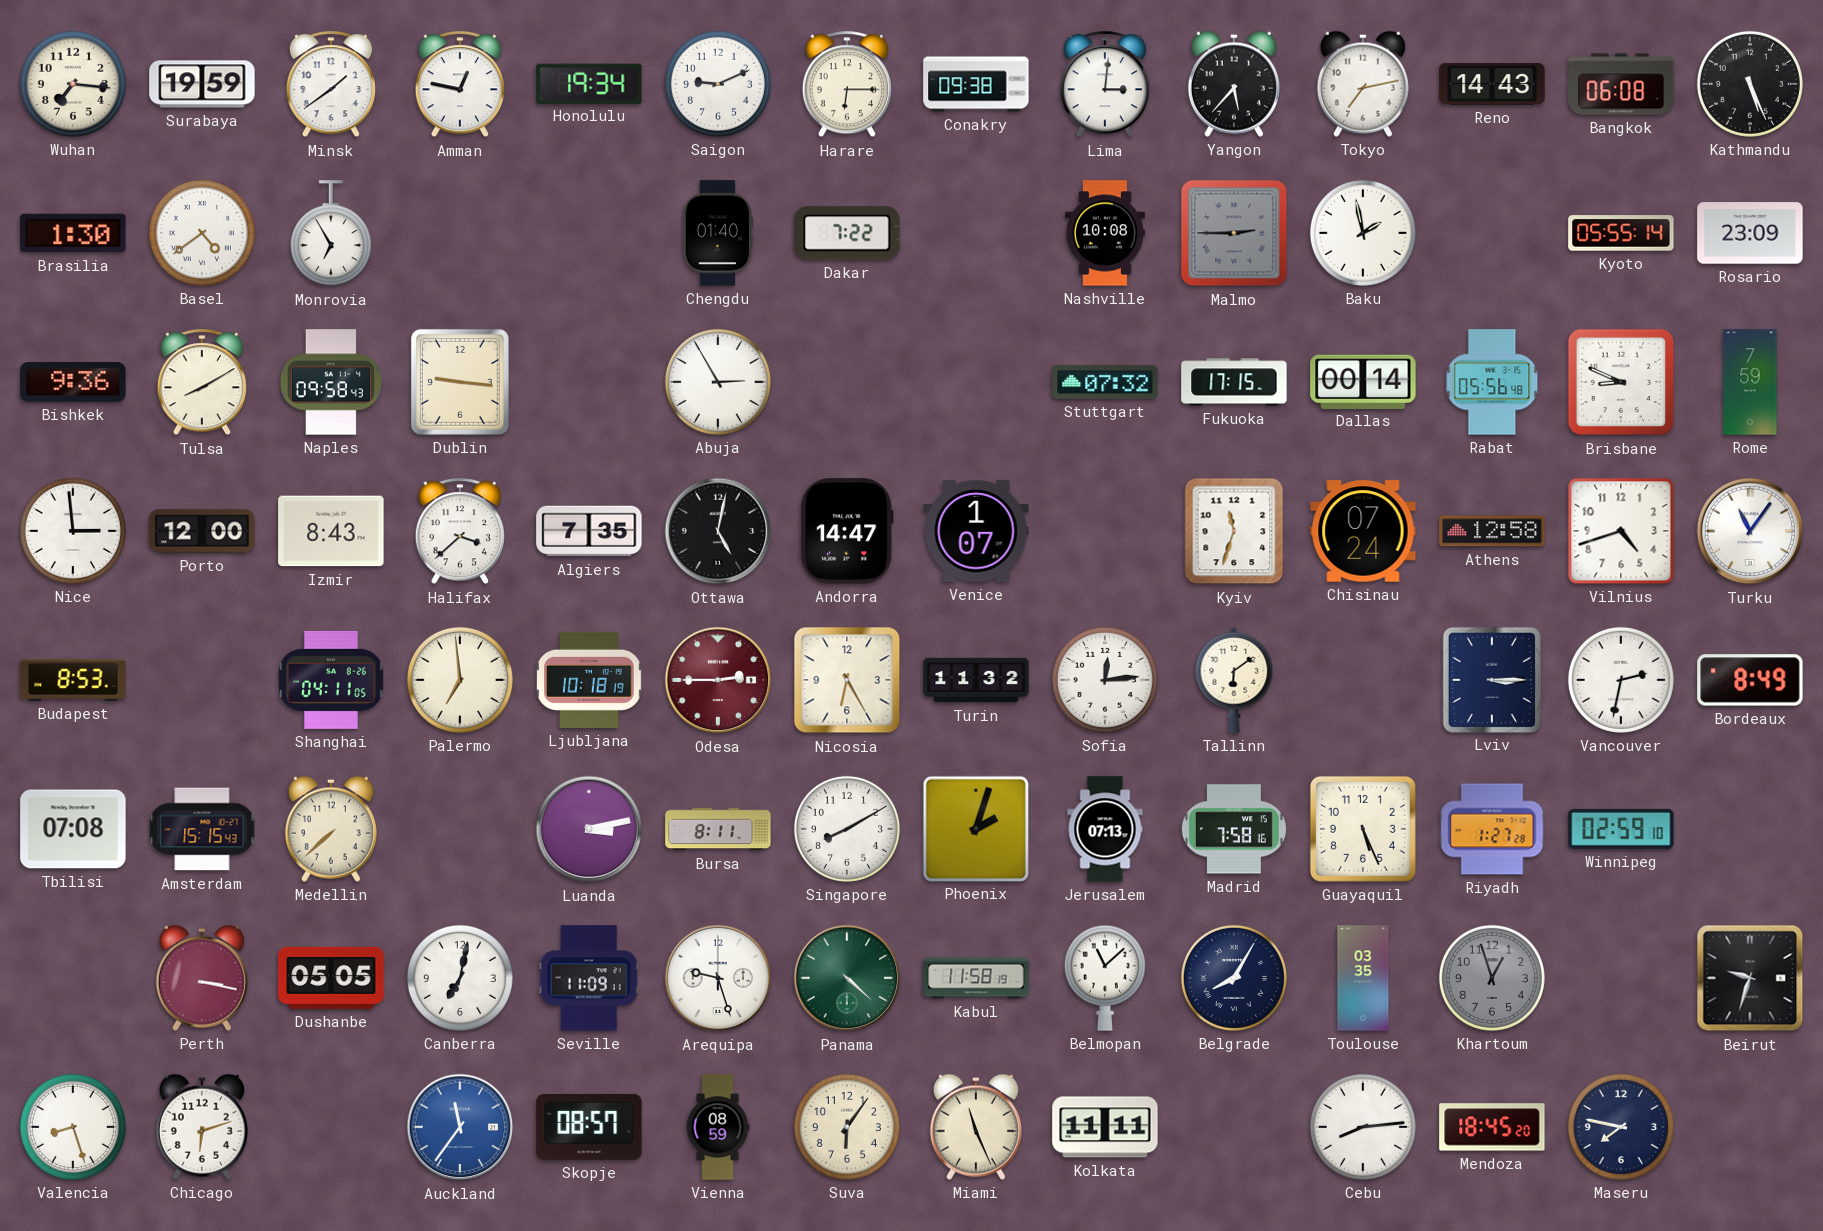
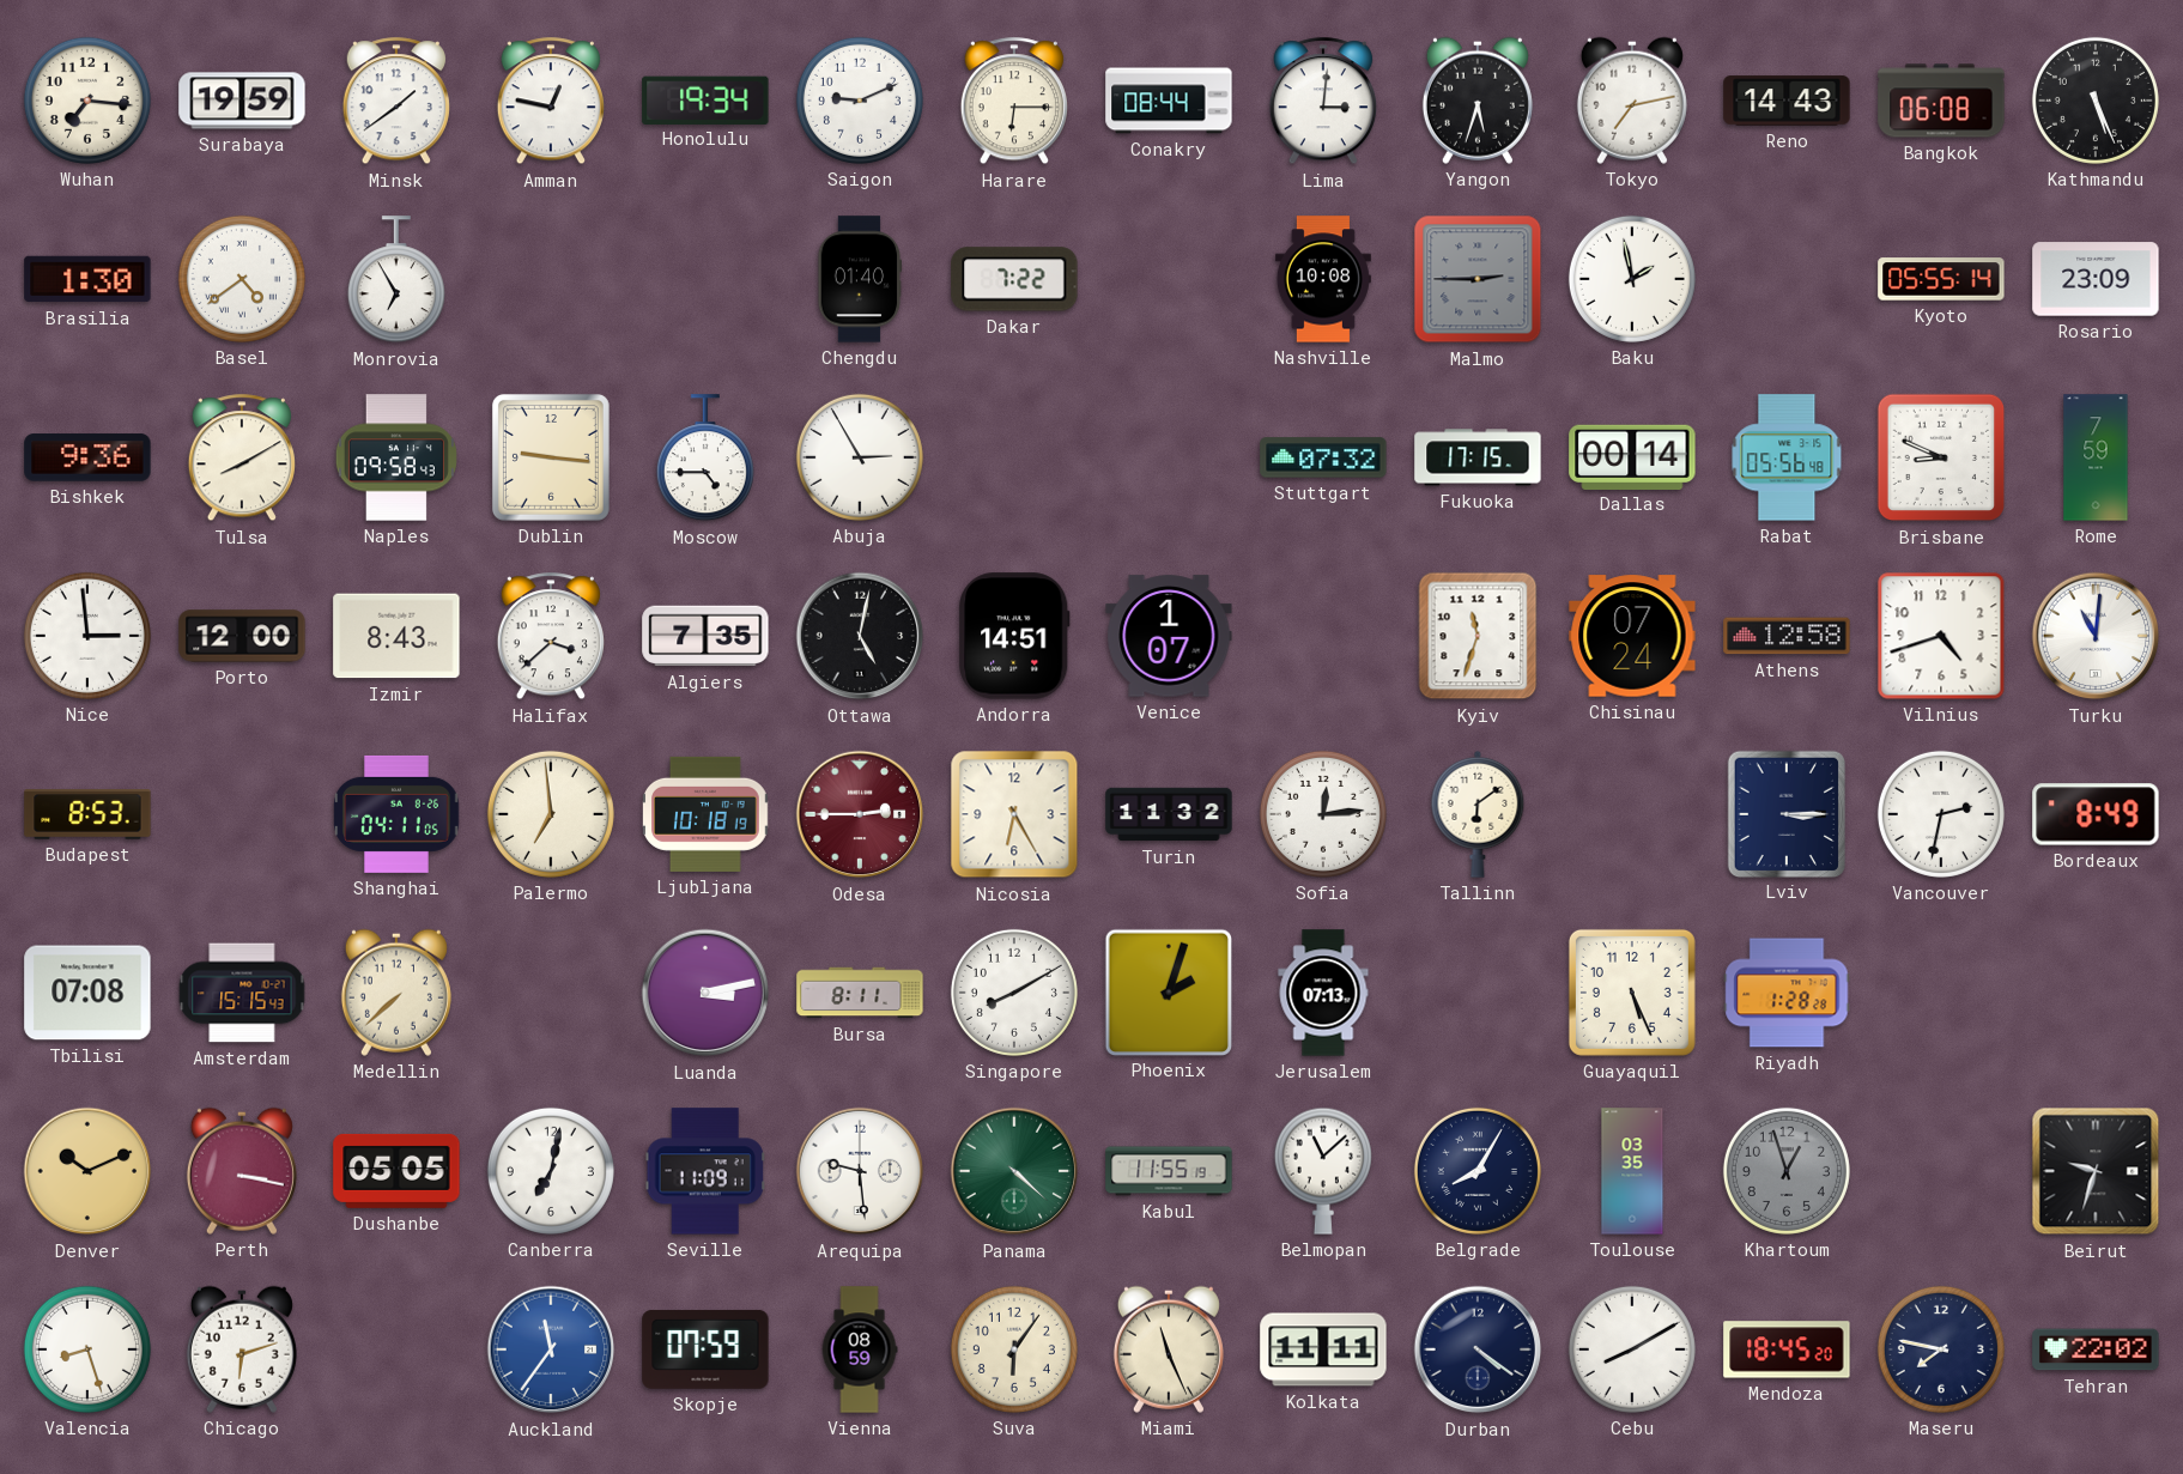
Conakry: 09:38 -> 08:44 (1169, 101)
Yangon: 5:37 -> 5:33 (1478, 101)
Moscow: none -> 4:45 (705, 459)
Andorra: 14:47 -> 14:51 (1014, 636)
Turku: 11:06 -> 11:01 (2096, 636)
Madrid: 7:58 -> none (1234, 829)
Riyadh: 1:27 -> 1:28 (1787, 993)
Winnipeg: 02:59 -> none (1621, 829)
Denver: none -> 10:11 (87, 1171)
Arequipa: 9:27 -> 9:29 (860, 1171)
Kabul: 11:58 -> 11:55 (1169, 1171)
Skopje: 08:57 -> 07:59 (705, 1349)
Durban: none -> 4:21 (1478, 1349)
Cebu: 8:14 -> 8:10 (1632, 1349)
Tehran: none -> 22:02 (2096, 1349)
